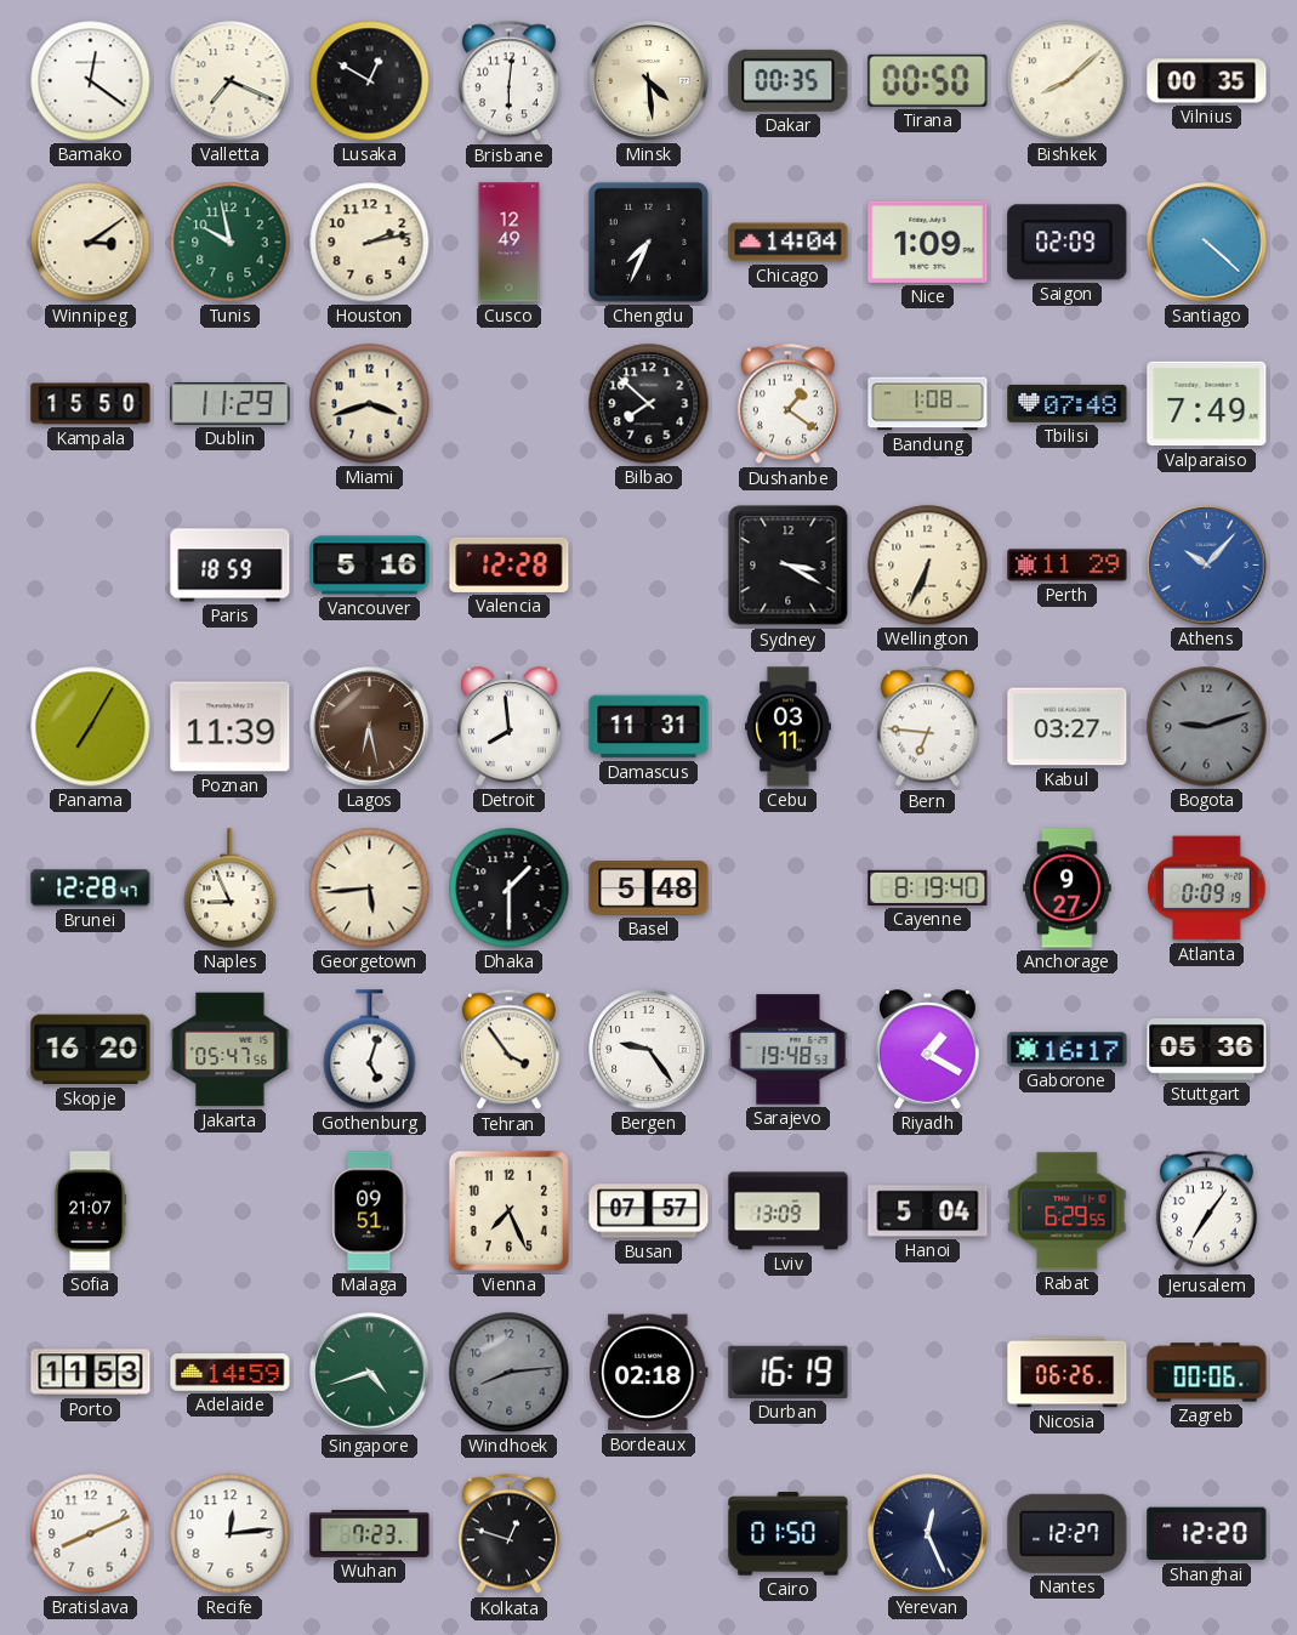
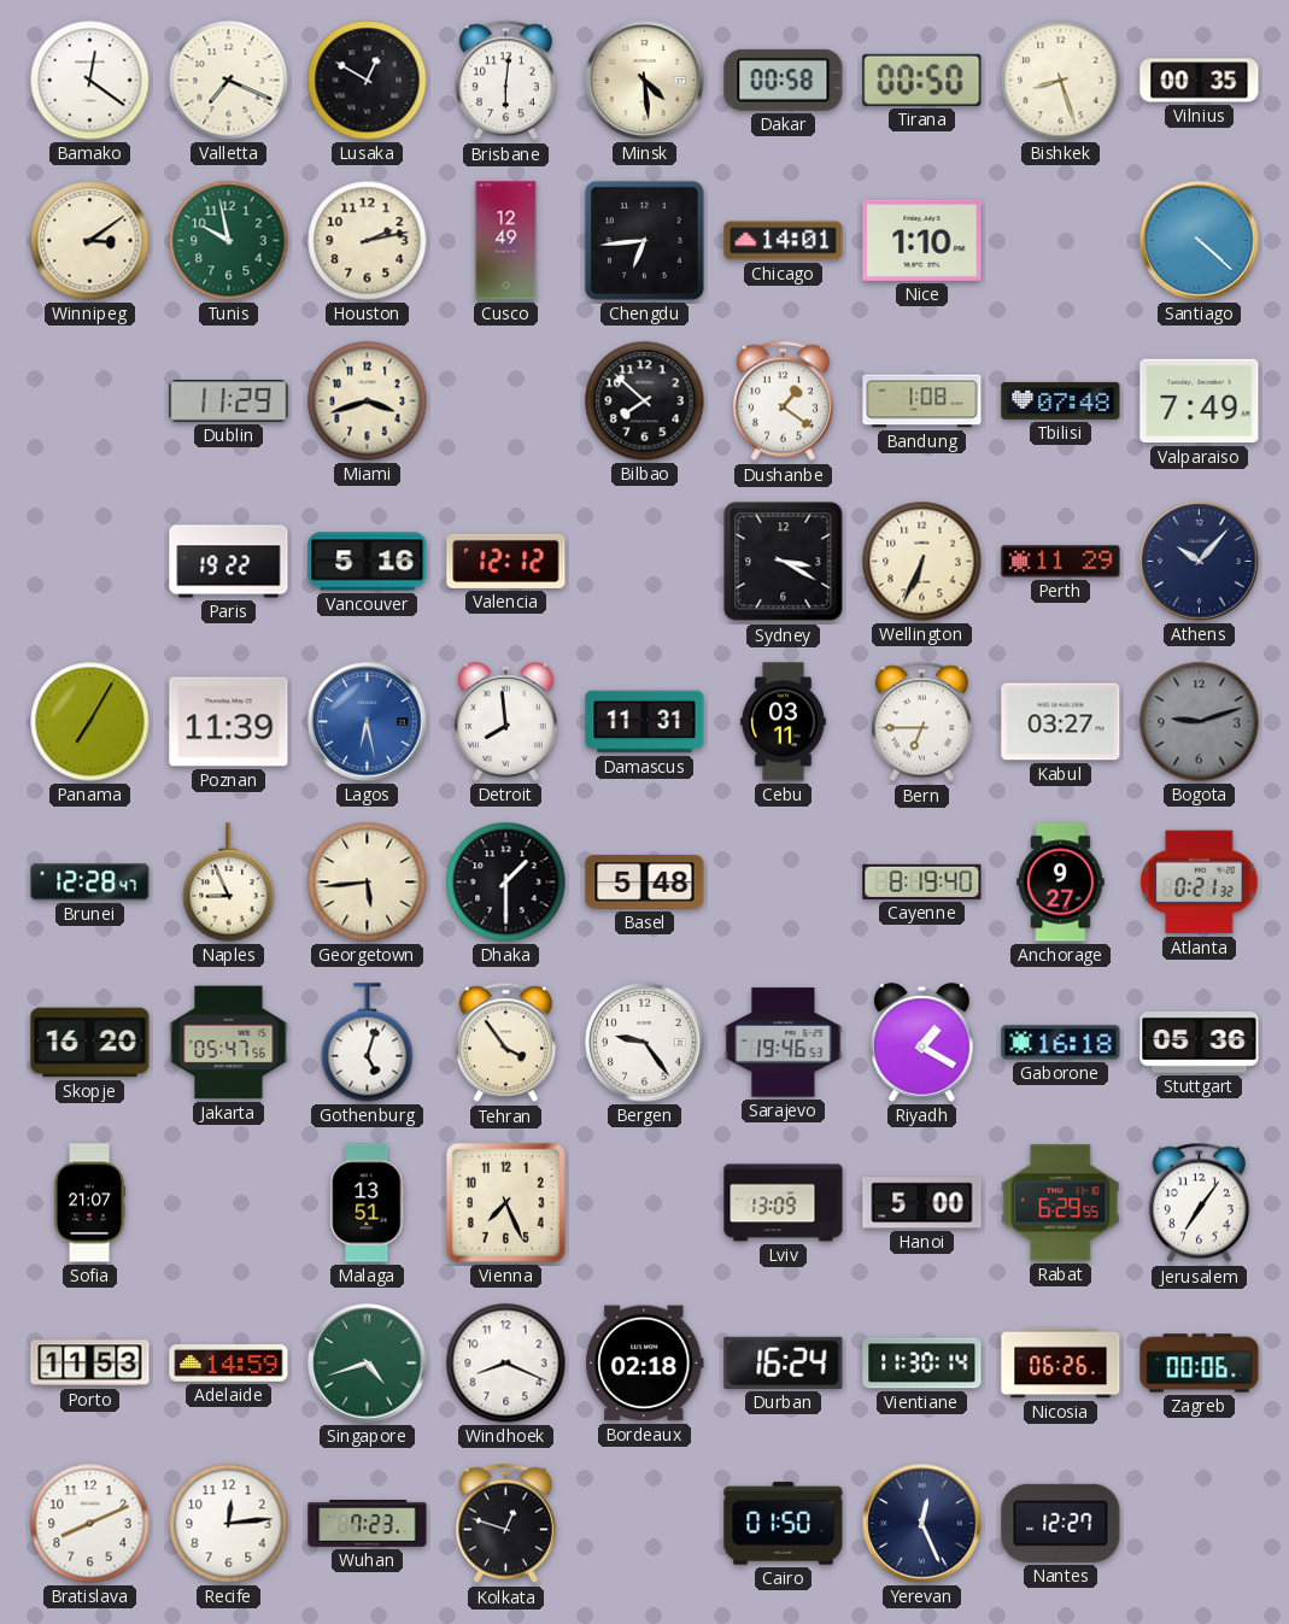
Dakar: 00:35 -> 00:58 (784, 80)
Bishkek: 8:08 -> 8:27 (1061, 81)
Chengdu: 7:34 -> 6:44 (644, 240)
Chicago: 14:04 -> 14:01 (784, 241)
Nice: 1:09 -> 1:10 (922, 240)
Saigon: 02:09 -> none (1068, 243)
Kampala: 15:50 -> none (91, 404)
Paris: 18:59 -> 19:22 (229, 562)
Valencia: 12:28 -> 12:12 (506, 561)
Athens dial: blue -> navy (1200, 562)
Lagos dial: brown -> blue (368, 722)
Bern: 6:46 -> 6:45 (921, 722)
Atlanta: 0:09 -> 0:21 (1200, 883)
Sarajevo: 19:48 -> 19:46 (784, 1043)
Gaborone: 16:17 -> 16:18 (1061, 1043)
Malaga: 09:51 -> 13:51 (368, 1203)
Busan: 07:57 -> none (649, 1211)
Hanoi: 5:04 -> 5:00 (922, 1203)
Windhoek: 8:14 -> 8:19 (506, 1364)
Windhoek dial: grey -> white (506, 1364)
Durban: 16:19 -> 16:24 (784, 1362)
Vientiane: none -> 11:30 (922, 1364)
Shanghai: 12:20 -> none (1207, 1534)
